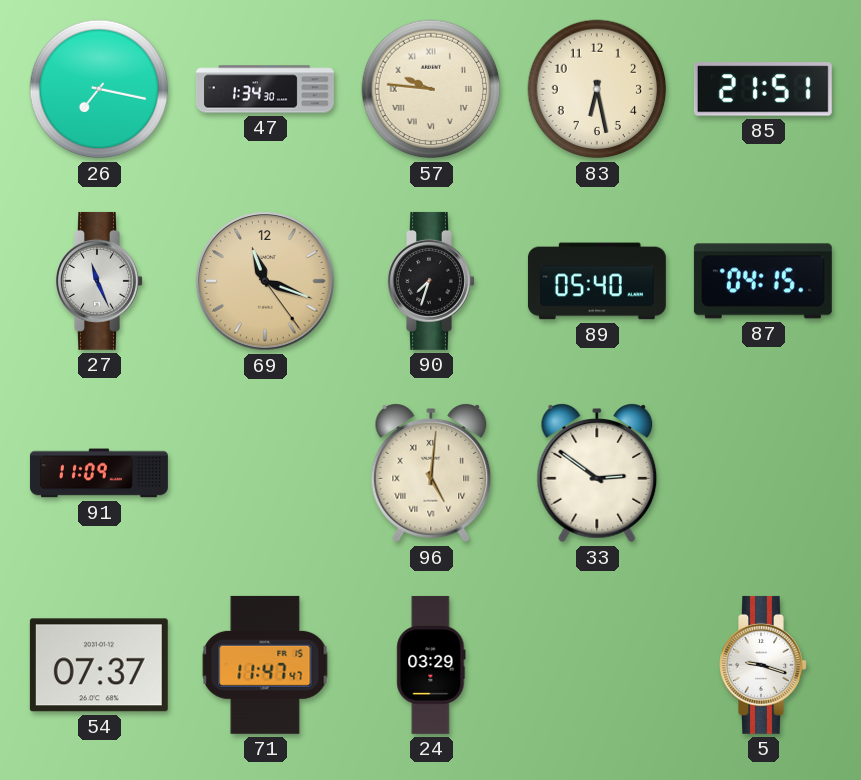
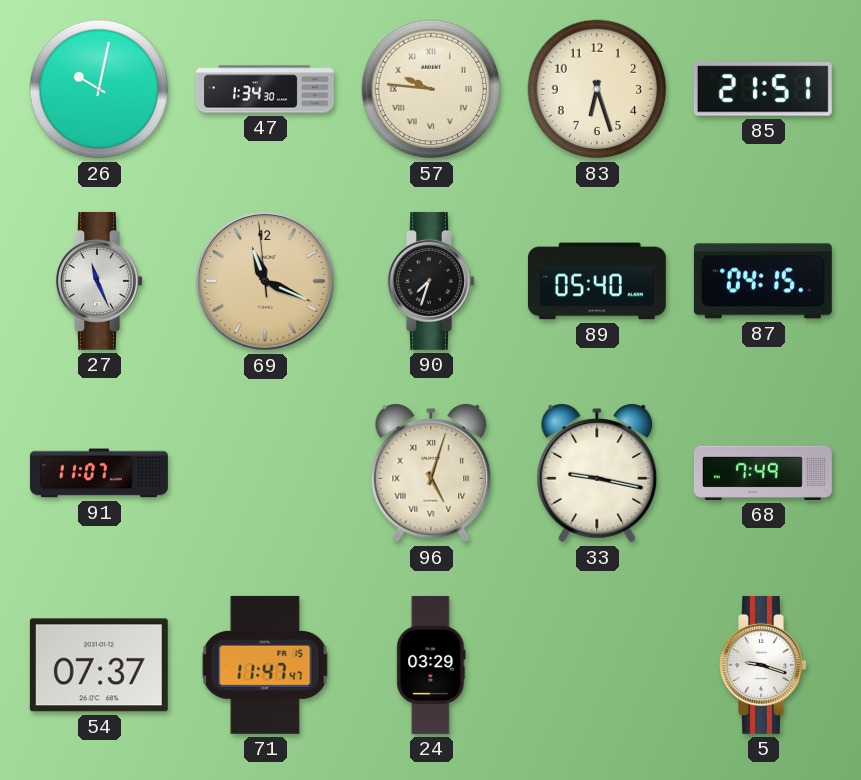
26: 7:17 -> 10:02 (99, 89)
83: 6:28 -> 6:27 (597, 89)
69: 11:18:24 -> 11:18:59 (265, 281)
91: 11:09 -> 11:07 (99, 473)
96: 5:01 -> 5:03 (431, 473)
33: 2:51 -> 9:17 (597, 473)
68: none -> 7:49 (763, 473)
